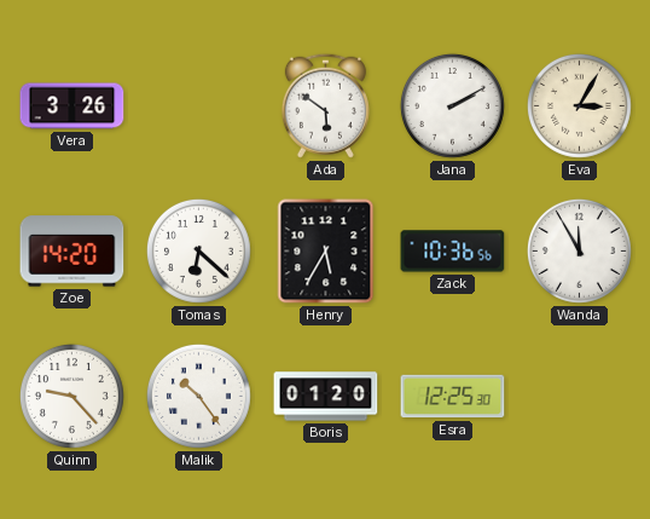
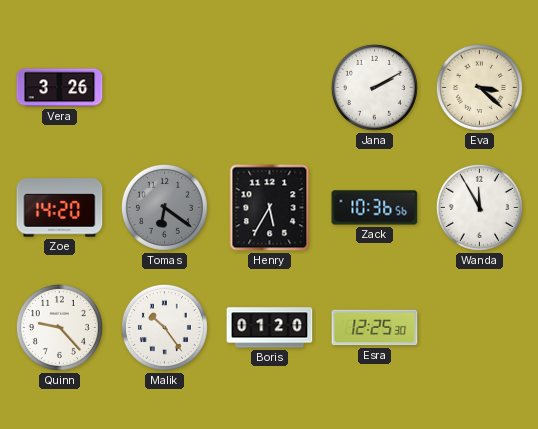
Ada: 5:51 -> none (325, 105)
Eva: 3:05 -> 3:22 (479, 87)
Tomas: 6:22 -> 6:21 (164, 207)
Tomas dial: white -> grey (164, 207)
